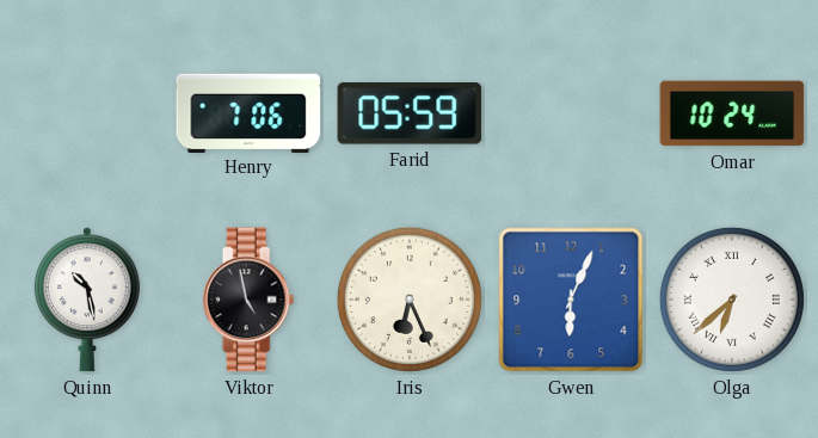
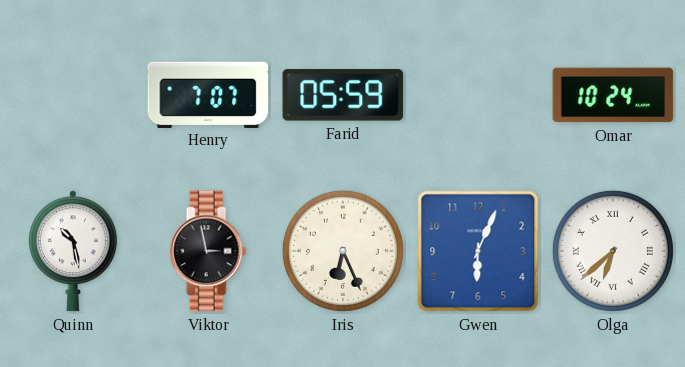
Henry: 7:06 -> 7:07 (208, 94)
Viktor: 4:58 -> 2:58 (208, 251)
